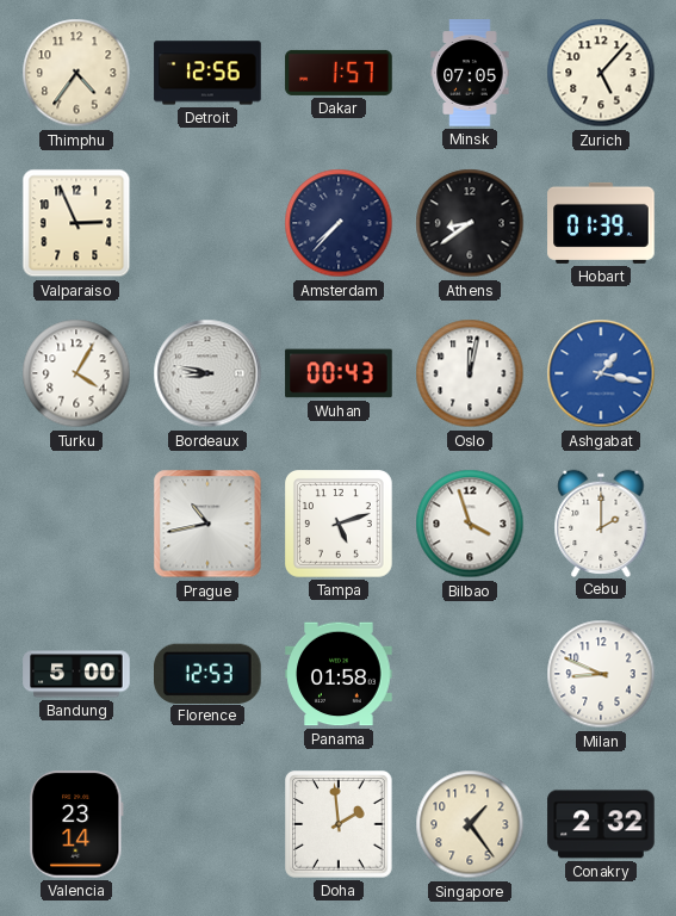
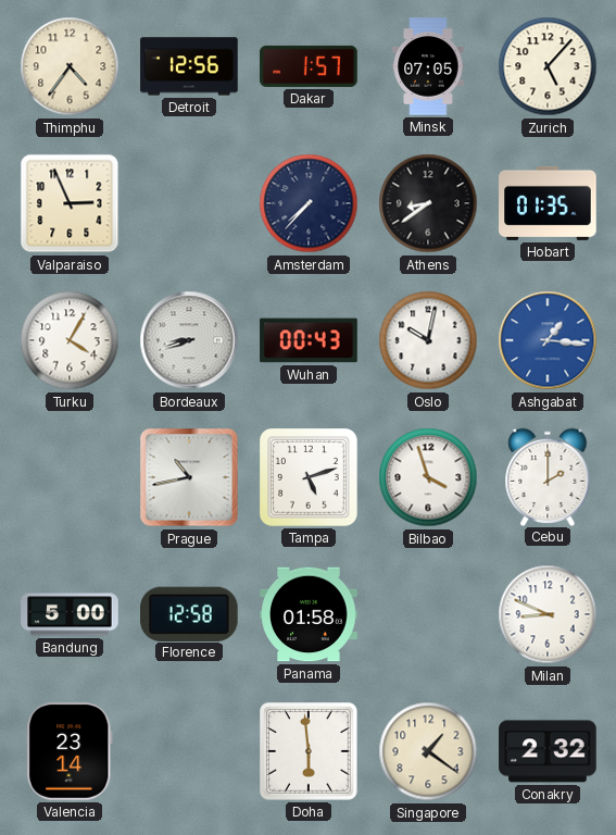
Hobart: 01:39 -> 01:35 (548, 203)
Bordeaux: 8:47 -> 8:42 (189, 340)
Oslo: 12:02 -> 10:02 (428, 340)
Ashgabat: 1:17 -> 1:16 (548, 340)
Florence: 12:53 -> 12:58 (190, 613)
Doha: 1:59 -> 5:59 (309, 751)
Singapore: 1:24 -> 1:21 (428, 751)
